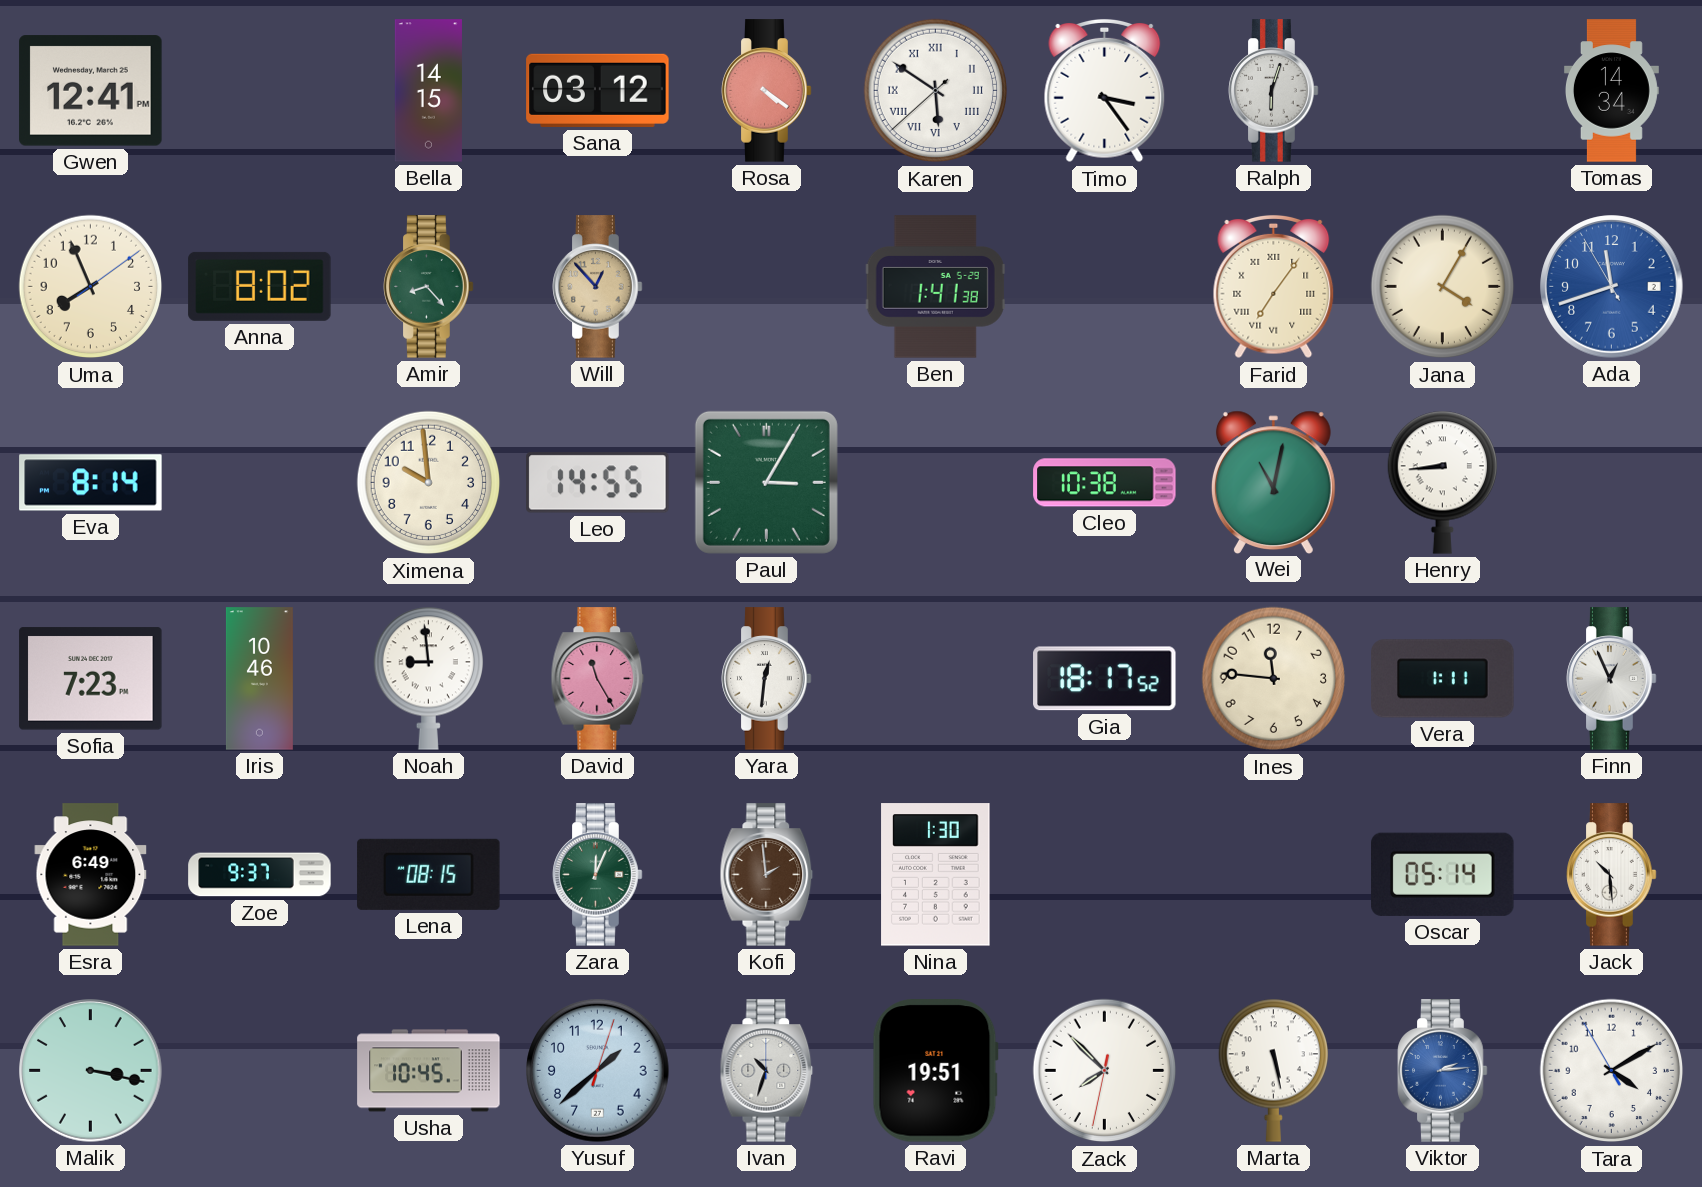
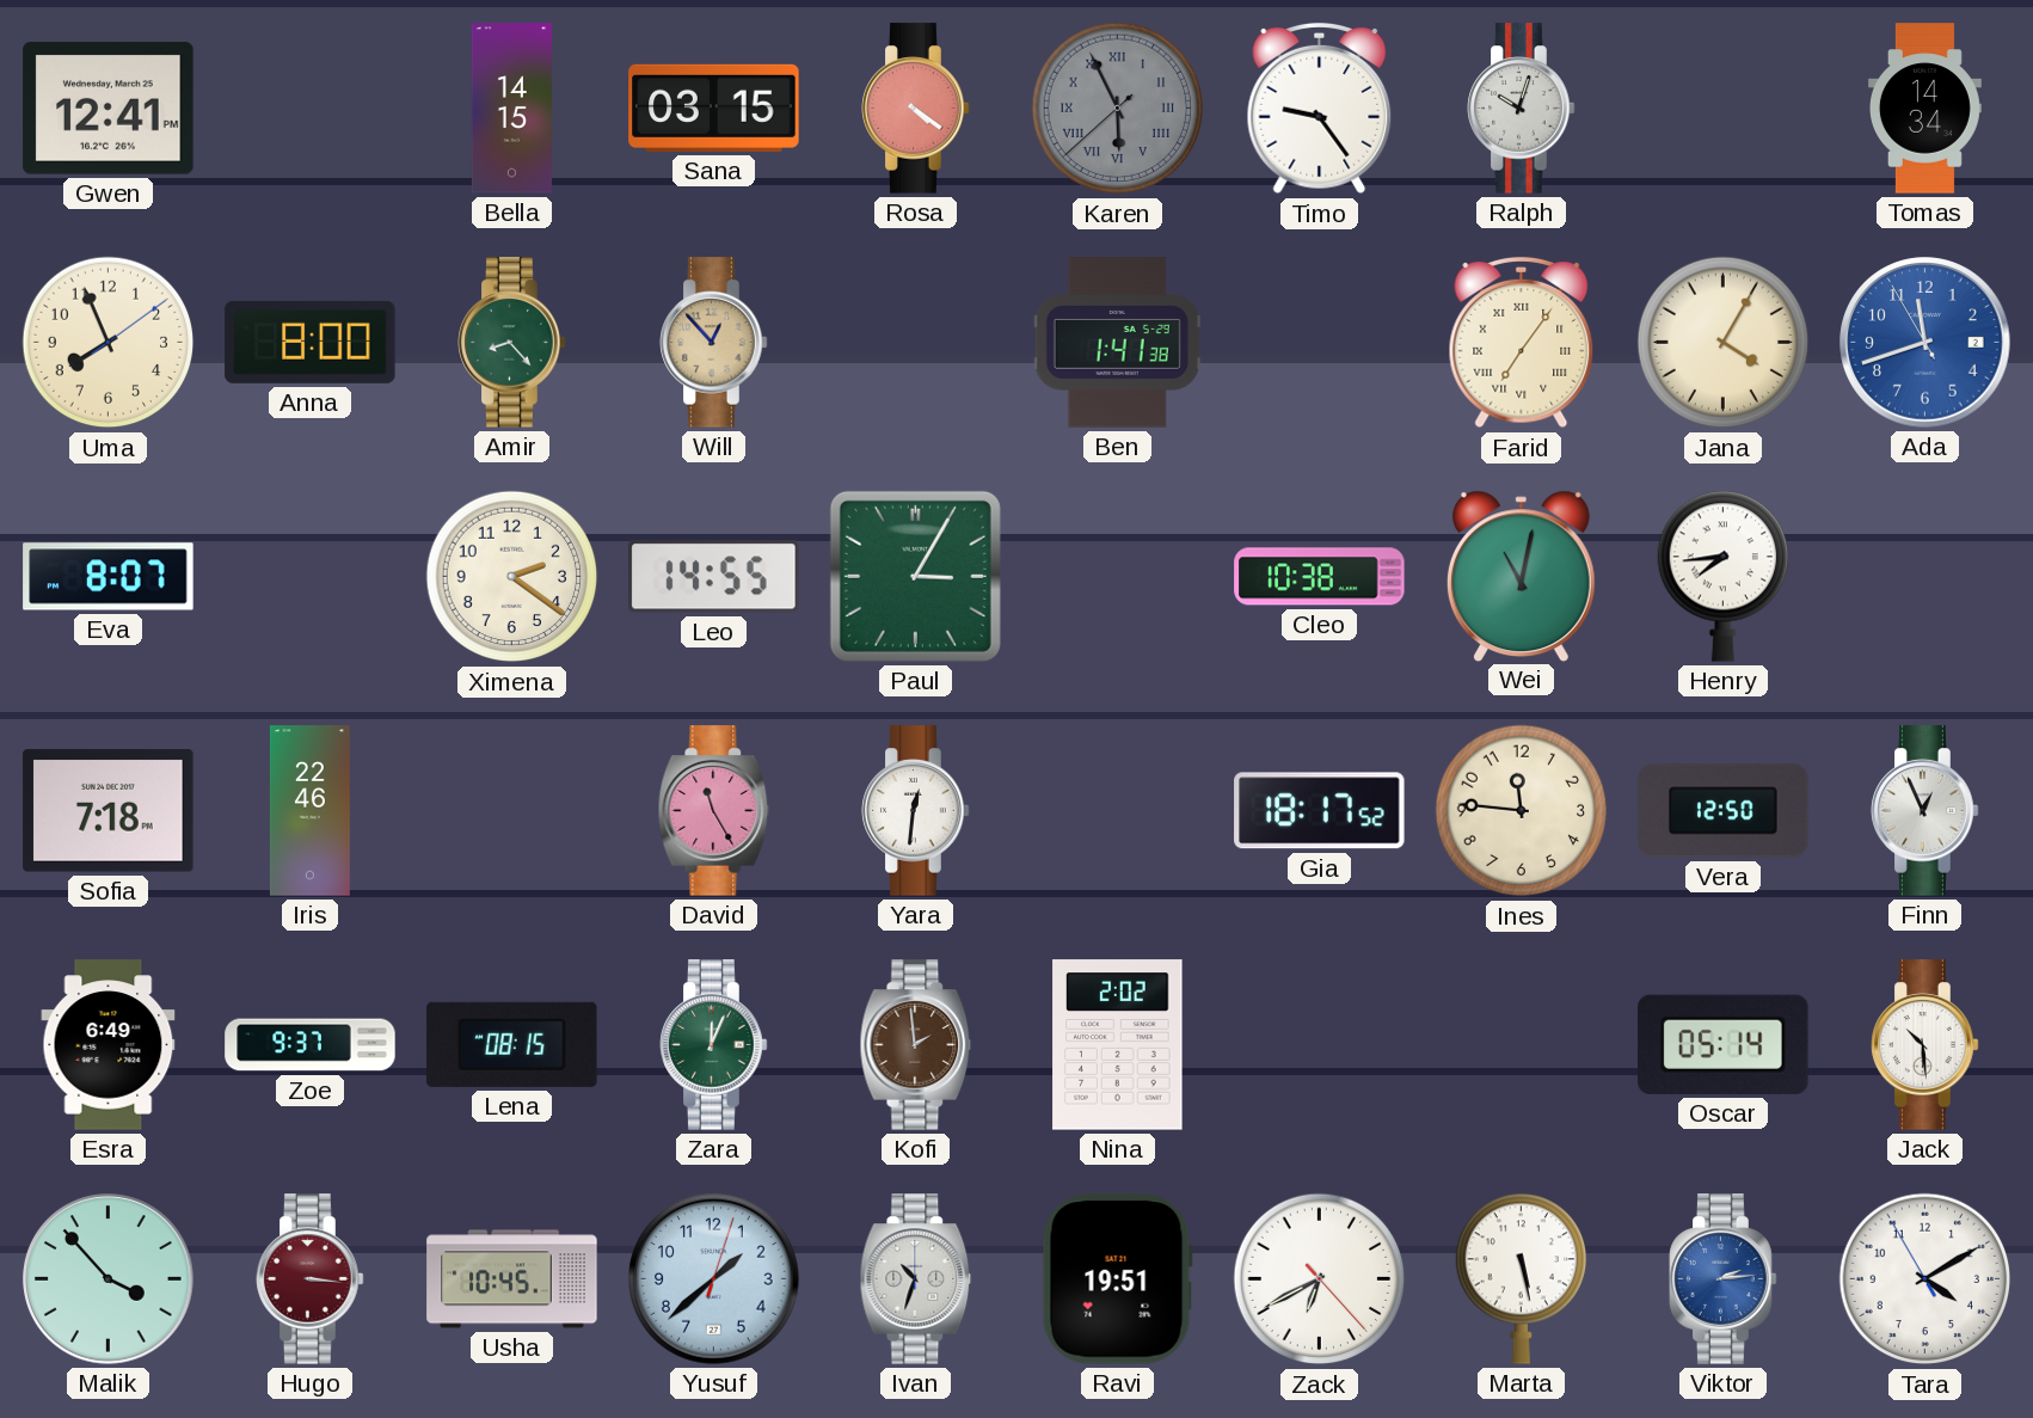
Sana: 03:12 -> 03:15 (714, 108)
Karen: 5:50 -> 5:55 (1118, 109)
Karen dial: white -> grey (1118, 109)
Timo: 3:24 -> 9:24 (1320, 109)
Ralph: 6:03 -> 10:03 (1522, 109)
Anna: 8:02 -> 8:00 (311, 342)
Eva: 8:14 -> 8:07 (109, 577)
Ximena: 9:59 -> 2:21 (512, 577)
Henry: 8:44 -> 7:44 (1722, 576)
Sofia: 7:23 -> 7:18 (109, 811)
Iris: 10:46 -> 22:46 (309, 811)
Noah: 8:59 -> none (428, 678)
Vera: 1:11 -> 12:50 (1724, 811)
Nina: 1:30 -> 2:02 (1118, 1045)
Malik: 3:17 -> 3:53 (109, 1279)
Hugo: none -> 3:16 (311, 1279)
Zack: 7:52 -> 6:40 (1320, 1279)
